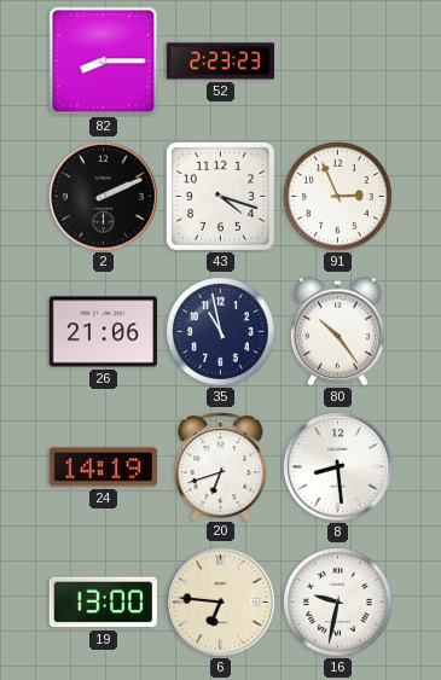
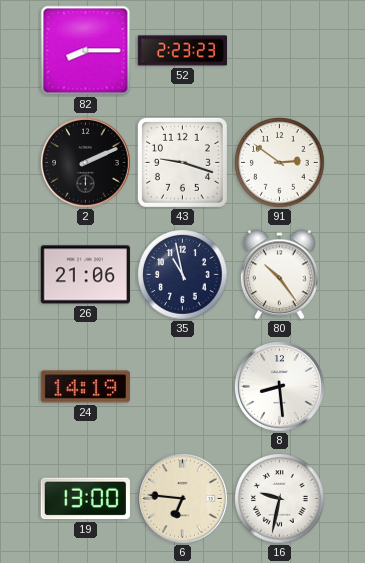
43: 4:18 -> 9:18 (182, 162)
91: 2:56 -> 2:51 (280, 163)
20: 6:42 -> none (221, 466)
